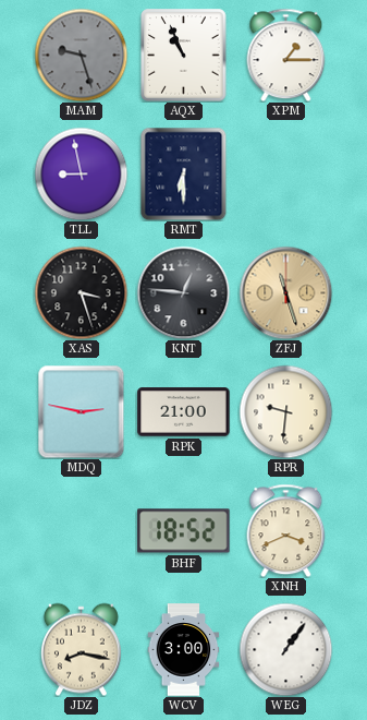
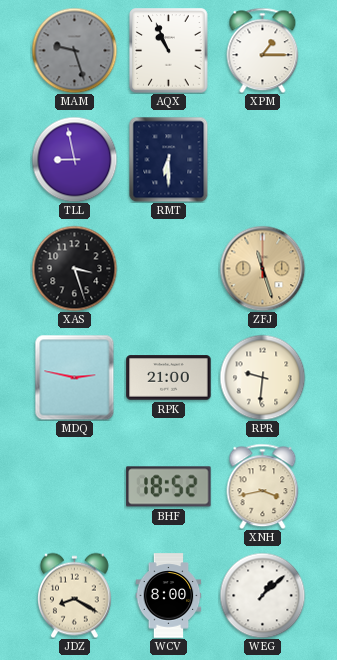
KNT: 12:46 -> none (183, 292)
XNH: 3:41 -> 3:43 (263, 486)
JDZ: 8:17 -> 8:20 (74, 595)
WCV: 3:00 -> 8:00 (169, 596)
WEG: 1:06 -> 1:08 (262, 595)
